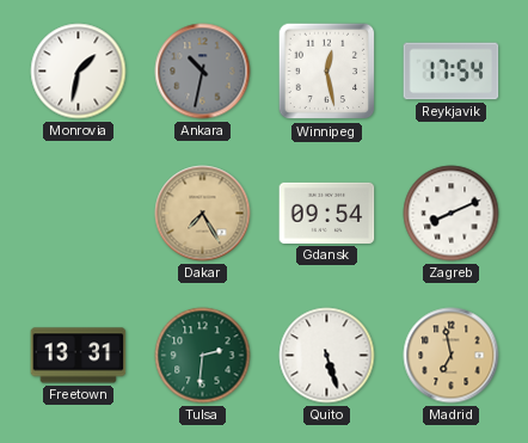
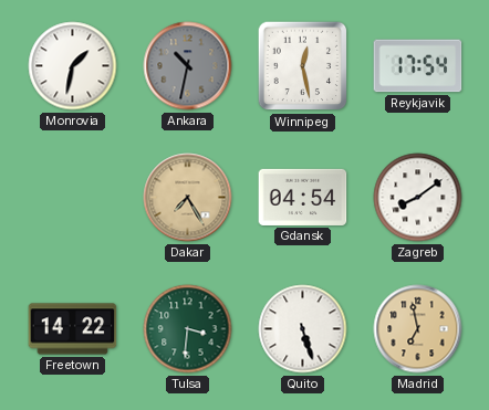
Gdansk: 09:54 -> 04:54 (303, 197)
Zagreb: 8:11 -> 8:09 (418, 198)
Freetown: 13:31 -> 14:22 (73, 329)
Tulsa: 2:31 -> 3:31 (188, 329)
